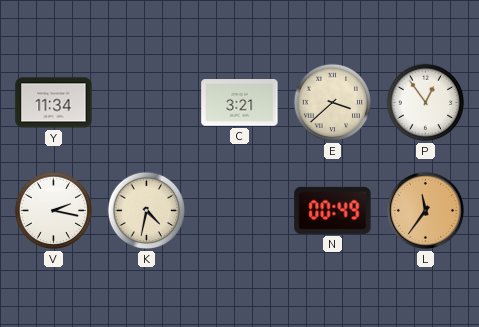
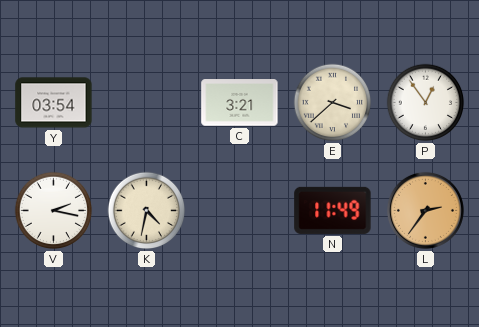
Y: 11:34 -> 03:54 (54, 103)
N: 00:49 -> 11:49 (333, 210)
L: 11:36 -> 2:36 (425, 210)
